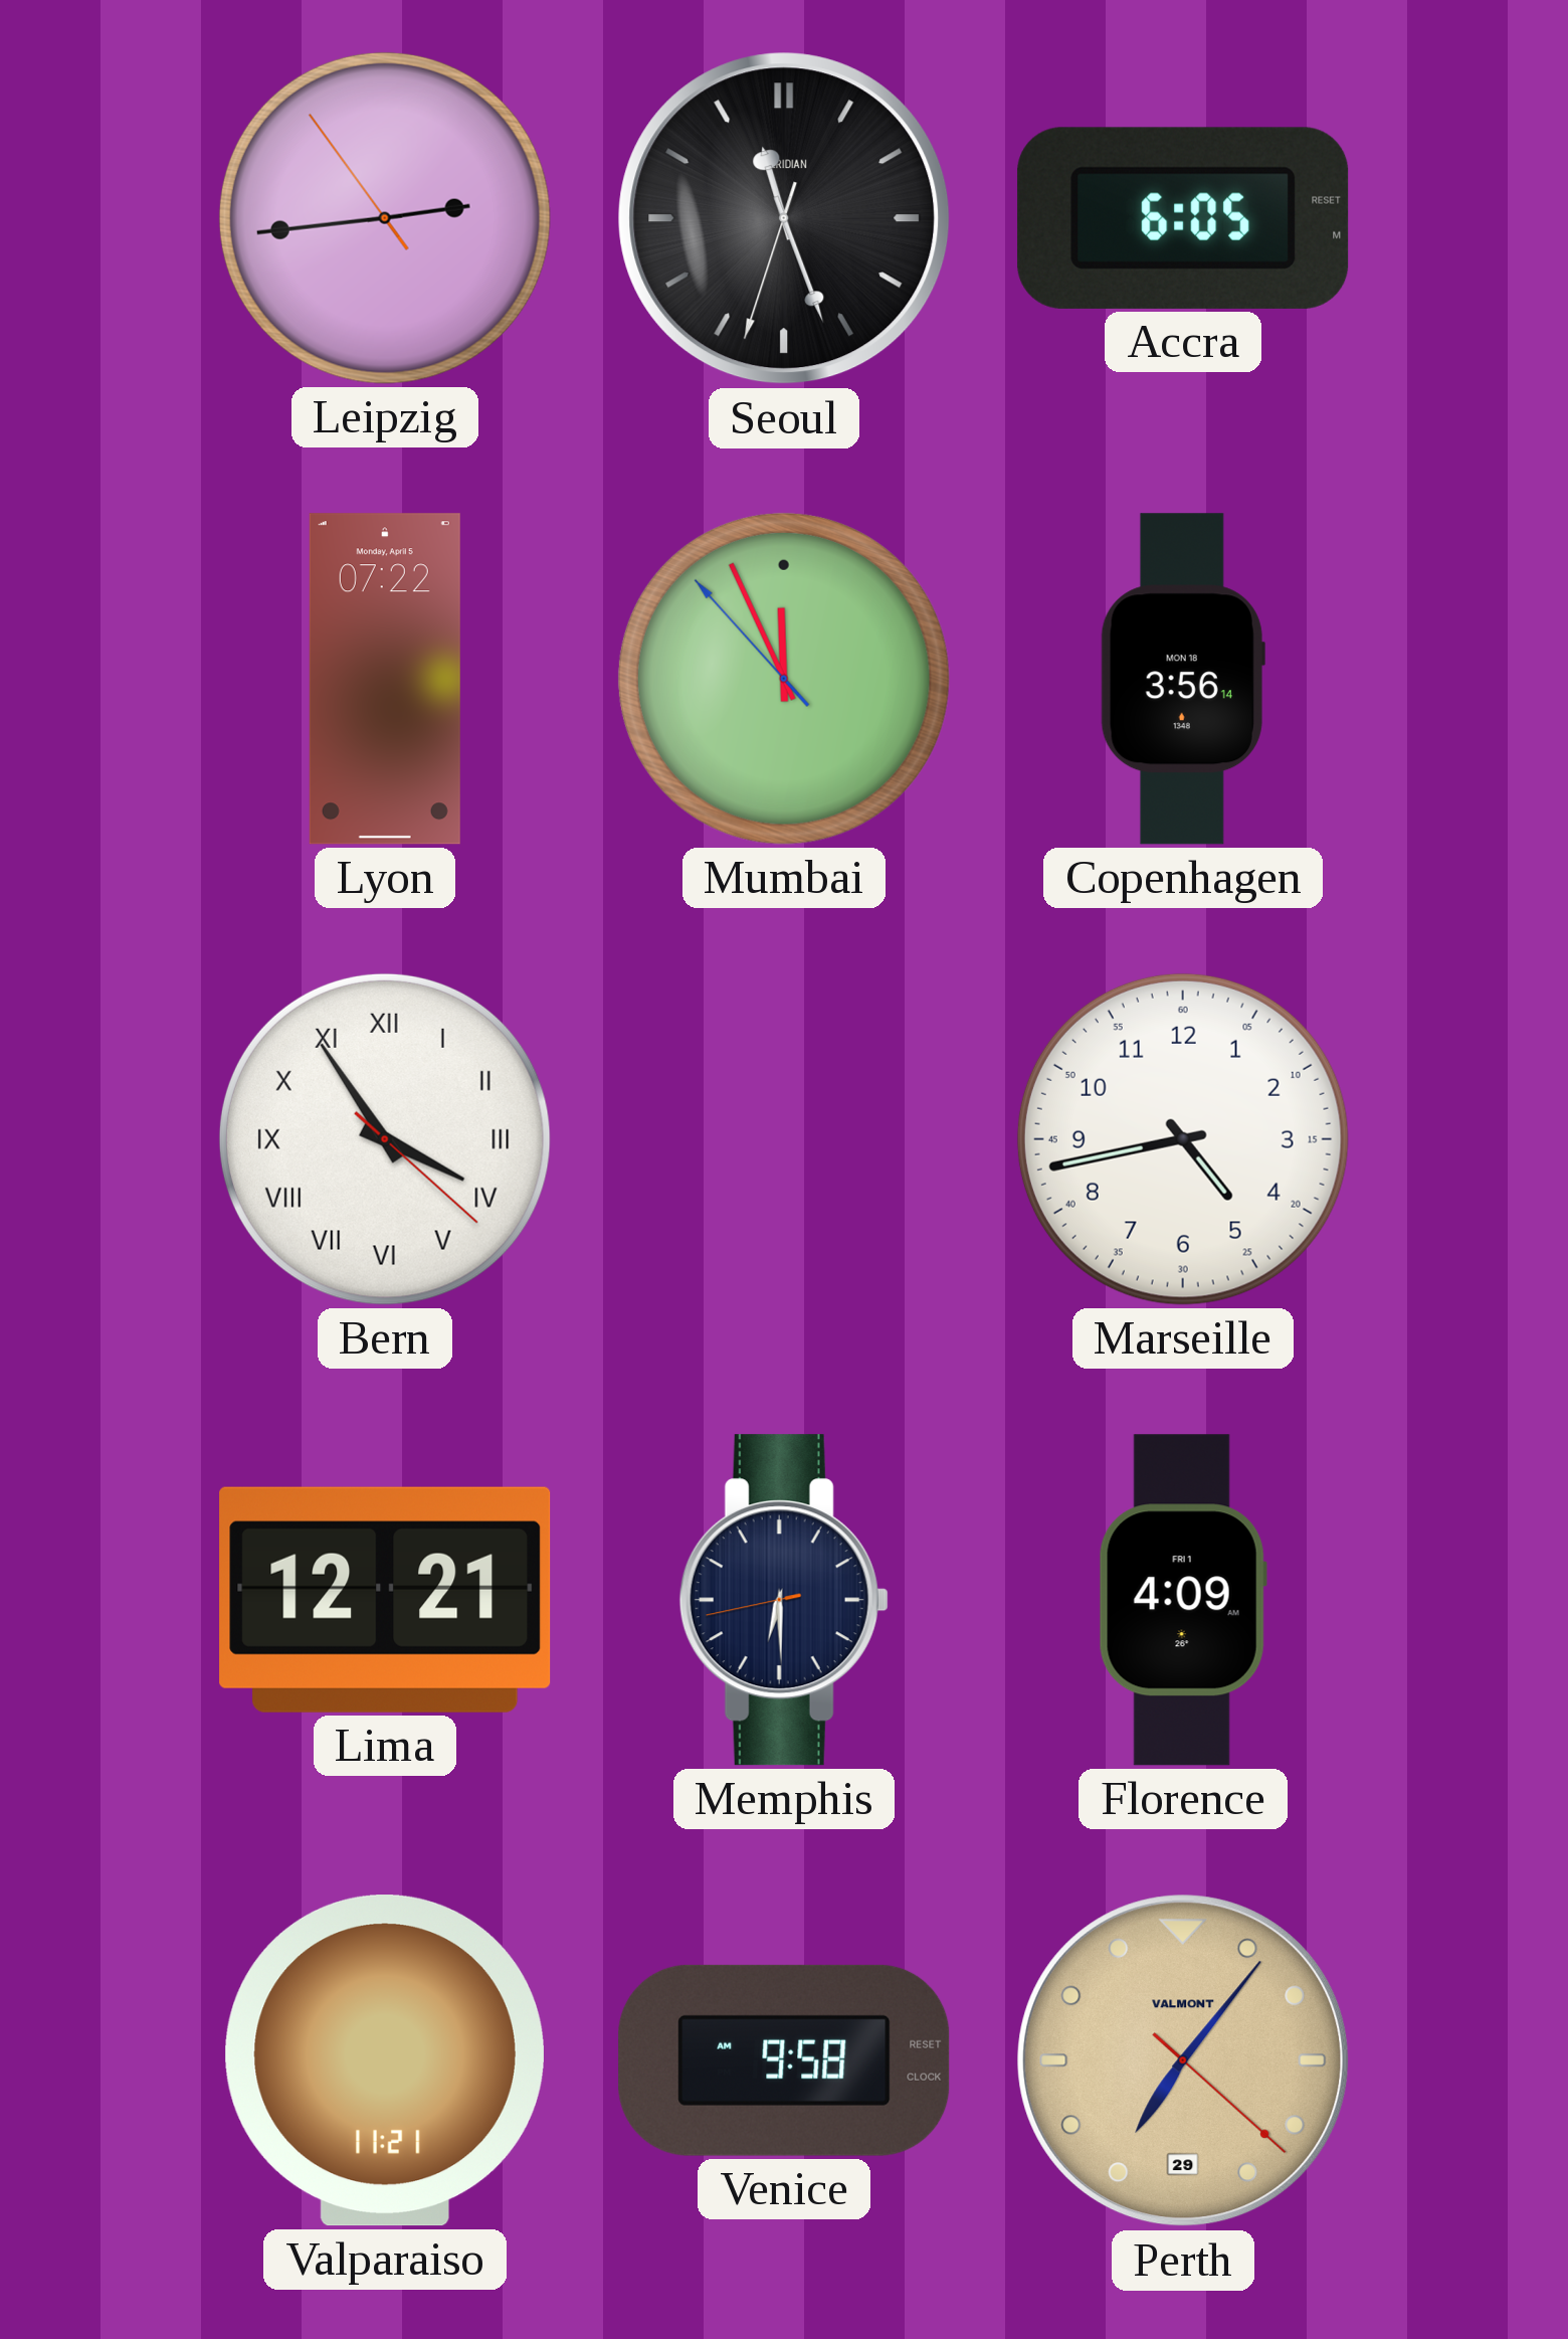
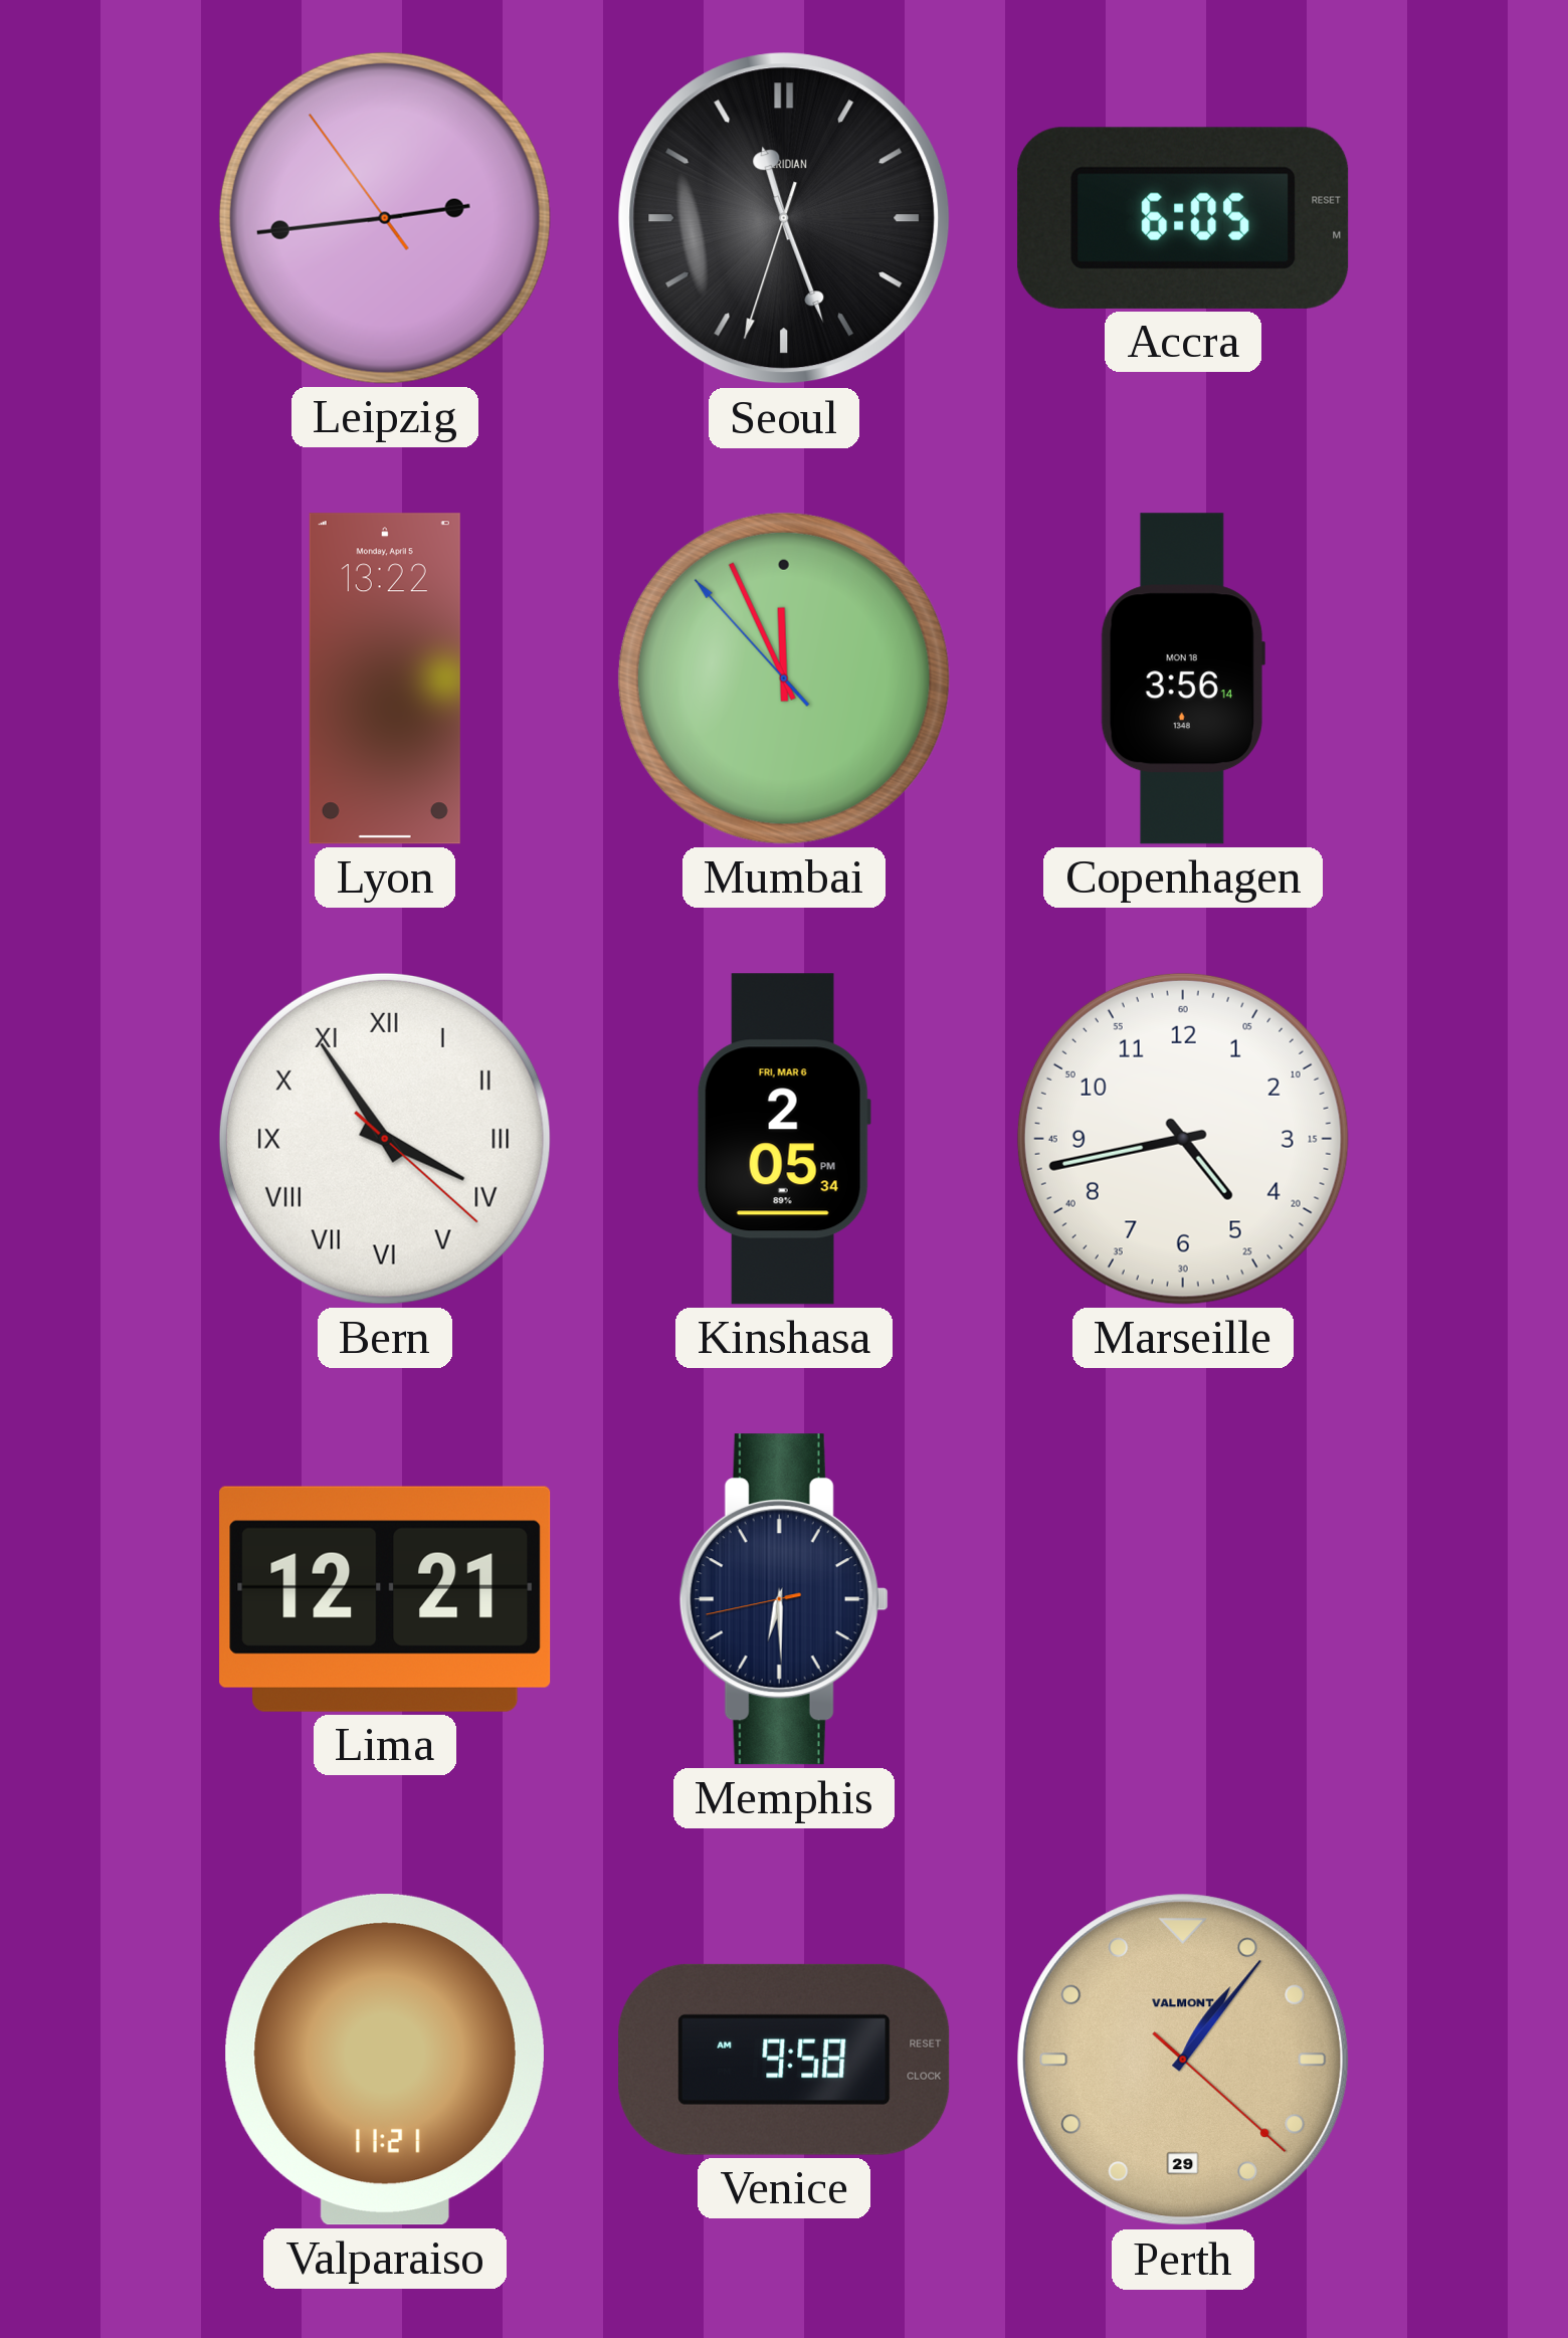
Lyon: 07:22 -> 13:22 (385, 678)
Kinshasa: none -> 2:05 (784, 1139)
Florence: 4:09 -> none (1183, 1600)
Perth: 7:06 -> 1:06 (1183, 2060)
